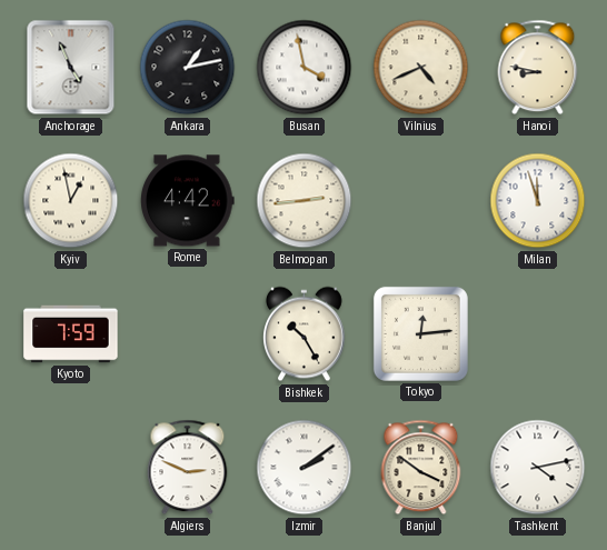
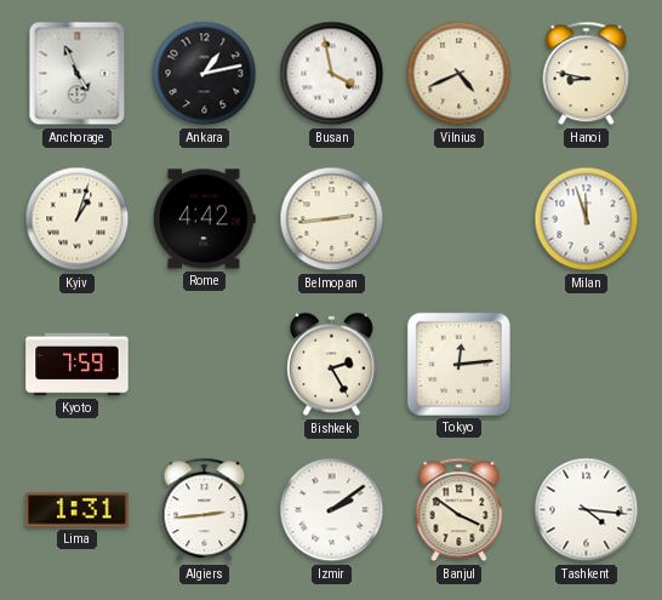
Kyiv: 12:58 -> 1:03 (78, 219)
Bishkek: 10:25 -> 2:25 (332, 365)
Lima: none -> 1:31 (78, 510)
Algiers: 2:49 -> 2:44 (205, 510)
Tashkent: 4:13 -> 4:16 (587, 510)
